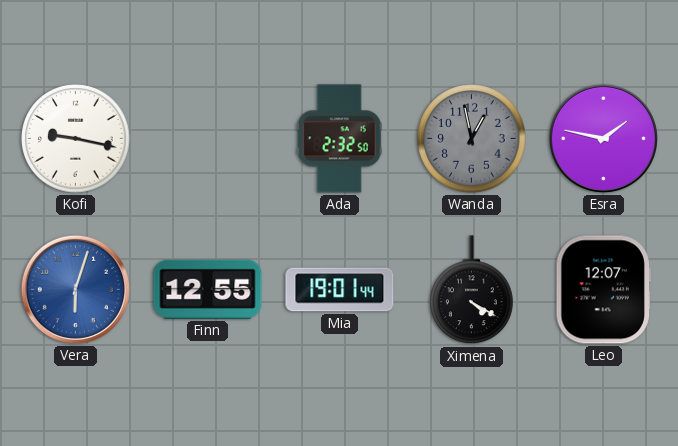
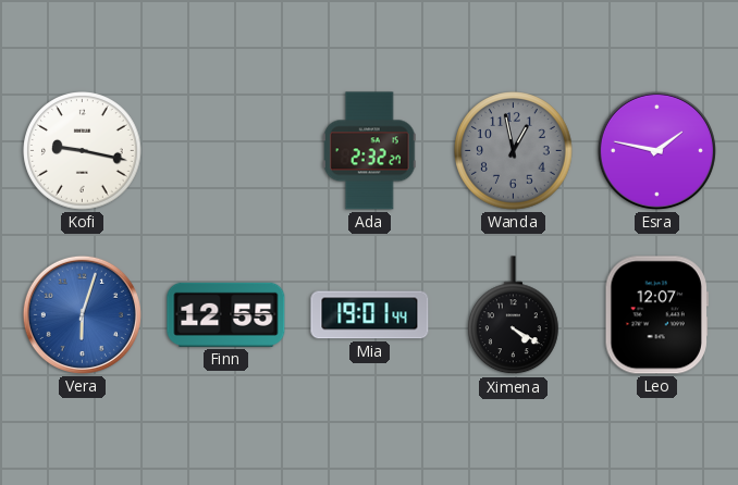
Ada: 2:32:50 -> 2:32:27 (369, 151)
